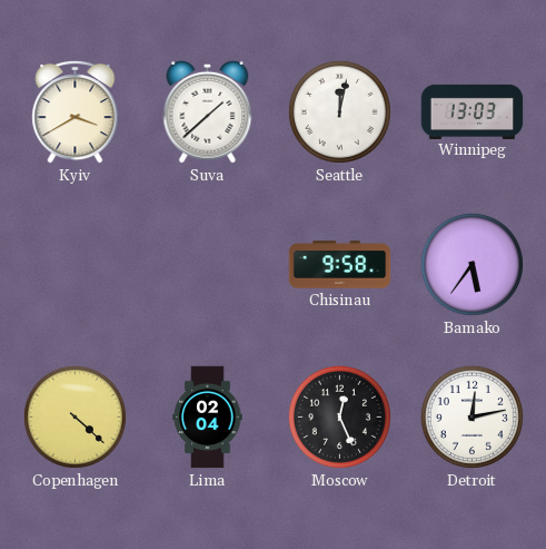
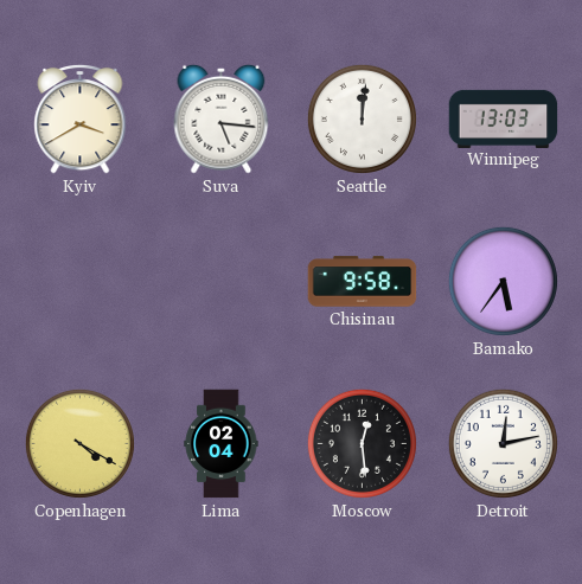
Suva: 1:38 -> 5:16 (222, 118)
Seattle: 12:02 -> 12:01 (362, 118)
Copenhagen: 4:22 -> 4:20 (79, 443)
Moscow: 12:26 -> 12:29 (362, 443)
